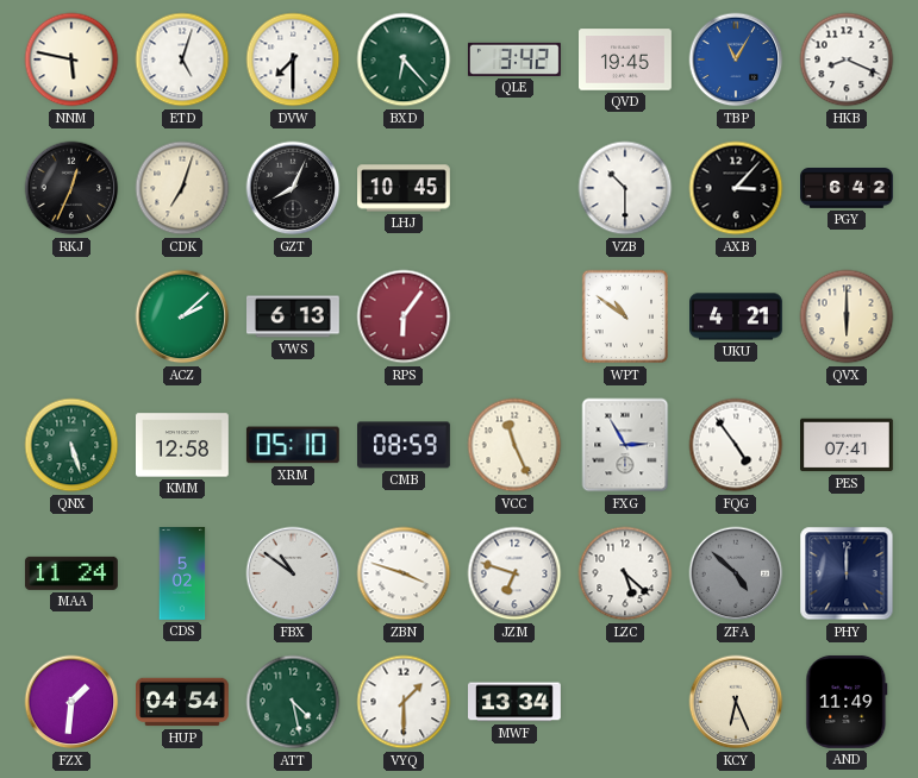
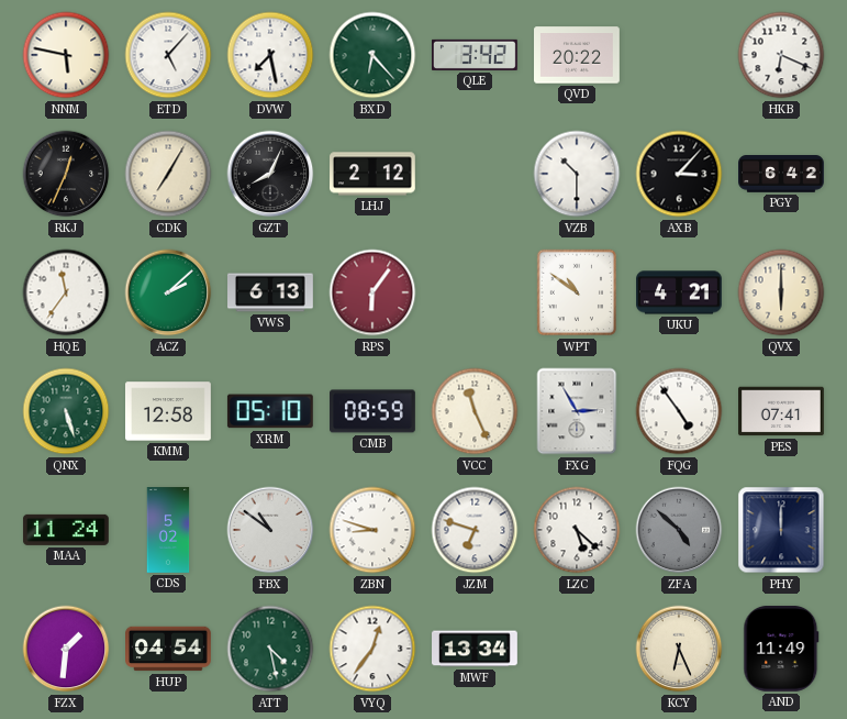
ETD: 5:03 -> 5:07 (168, 55)
DVW: 7:30 -> 7:28 (270, 55)
QVD: 19:45 -> 20:22 (578, 55)
TBP: 11:05 -> none (736, 59)
HKB: 8:19 -> 6:19 (781, 55)
CDK: 7:03 -> 7:05 (168, 174)
LHJ: 10:45 -> 2:12 (374, 174)
HQE: none -> 11:36 (66, 292)
ZBN: 3:48 -> 8:48 (372, 530)
VYQ: 1:30 -> 12:36 (372, 649)
